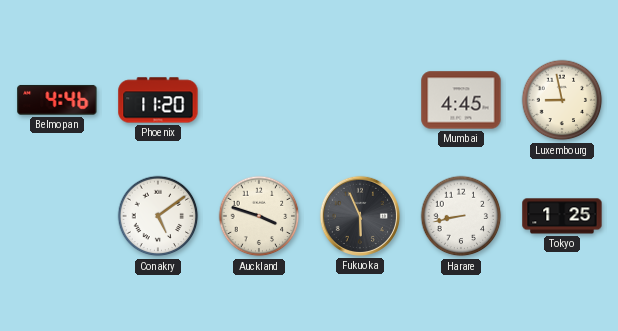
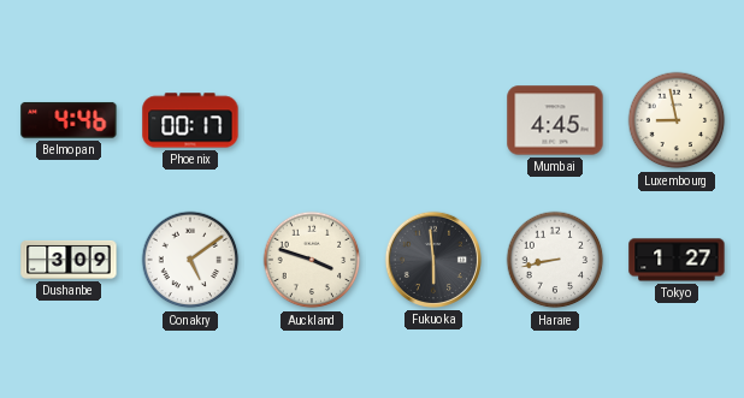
Phoenix: 11:20 -> 00:17 (190, 120)
Dushanbe: none -> 3:09 (69, 260)
Fukuoka: 5:56 -> 5:59 (433, 260)
Tokyo: 1:25 -> 1:27 (677, 260)
